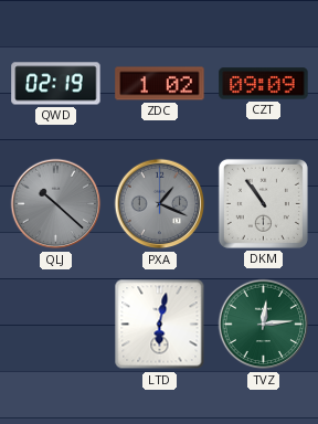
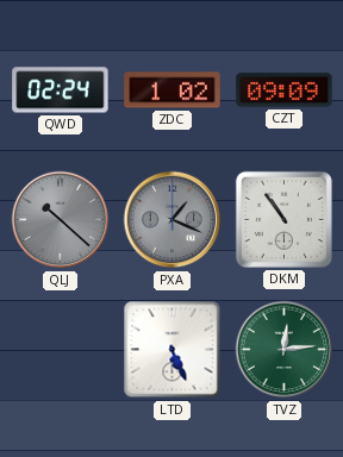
QWD: 02:19 -> 02:24 (61, 90)
LTD: 6:02 -> 5:26 (173, 350)
